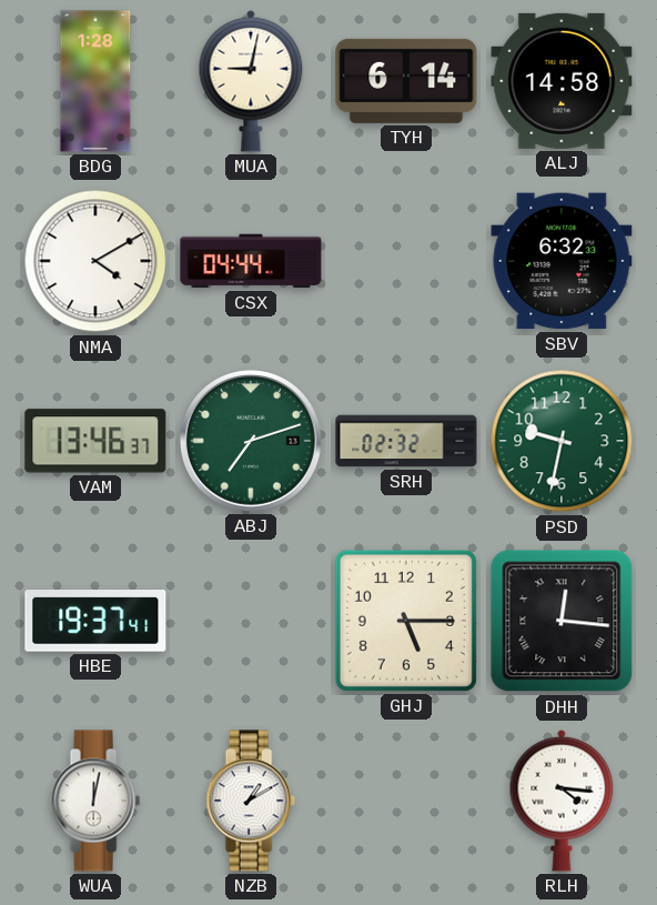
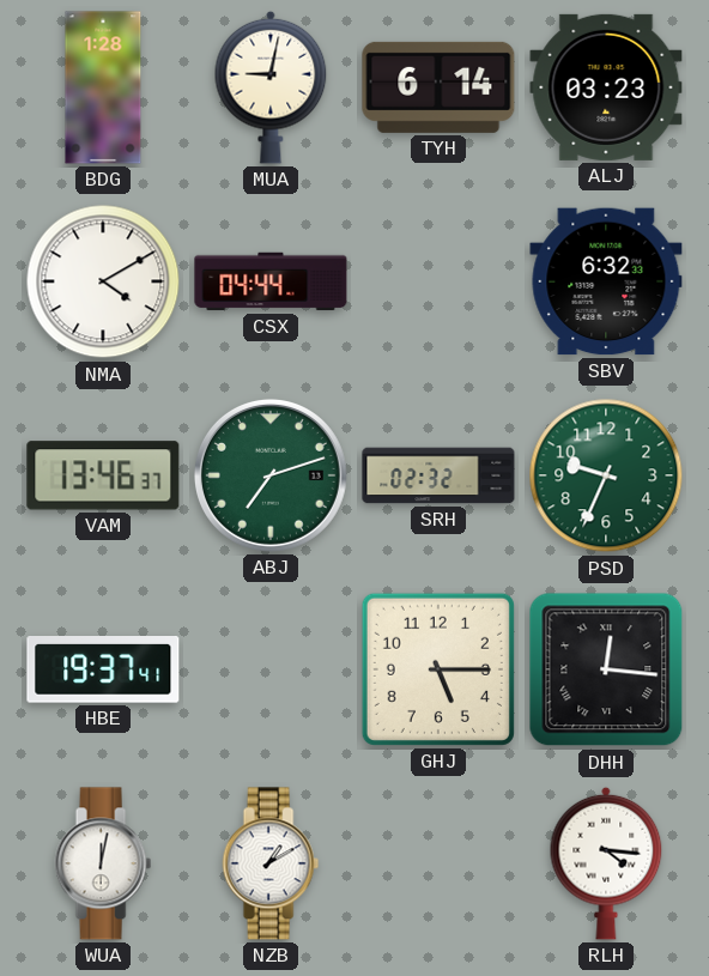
ALJ: 14:58 -> 03:23 (606, 87)
PSD: 9:32 -> 9:34 (606, 475)
